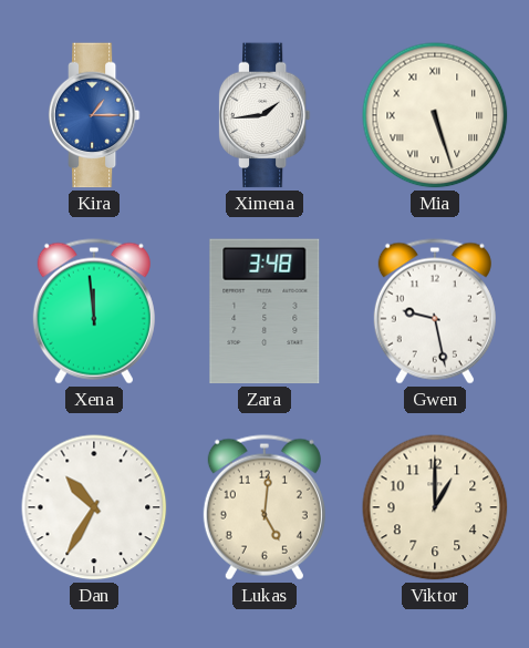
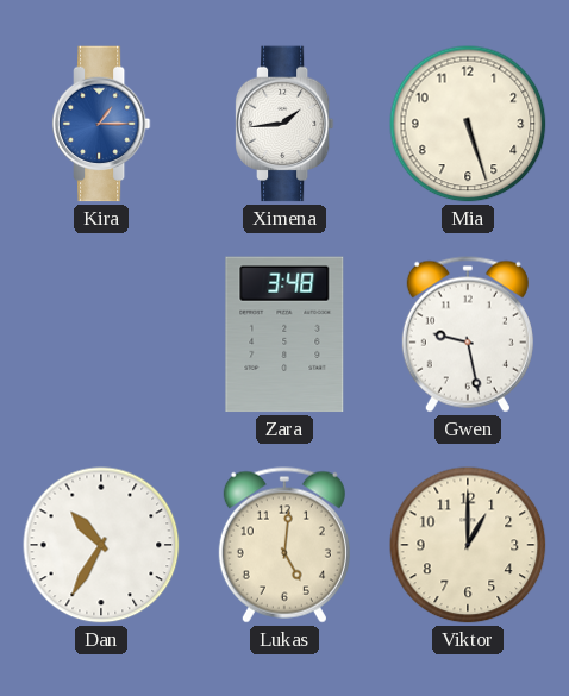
Mia numerals: Roman -> Arabic (468, 124)
Xena: 11:59 -> none (94, 311)
